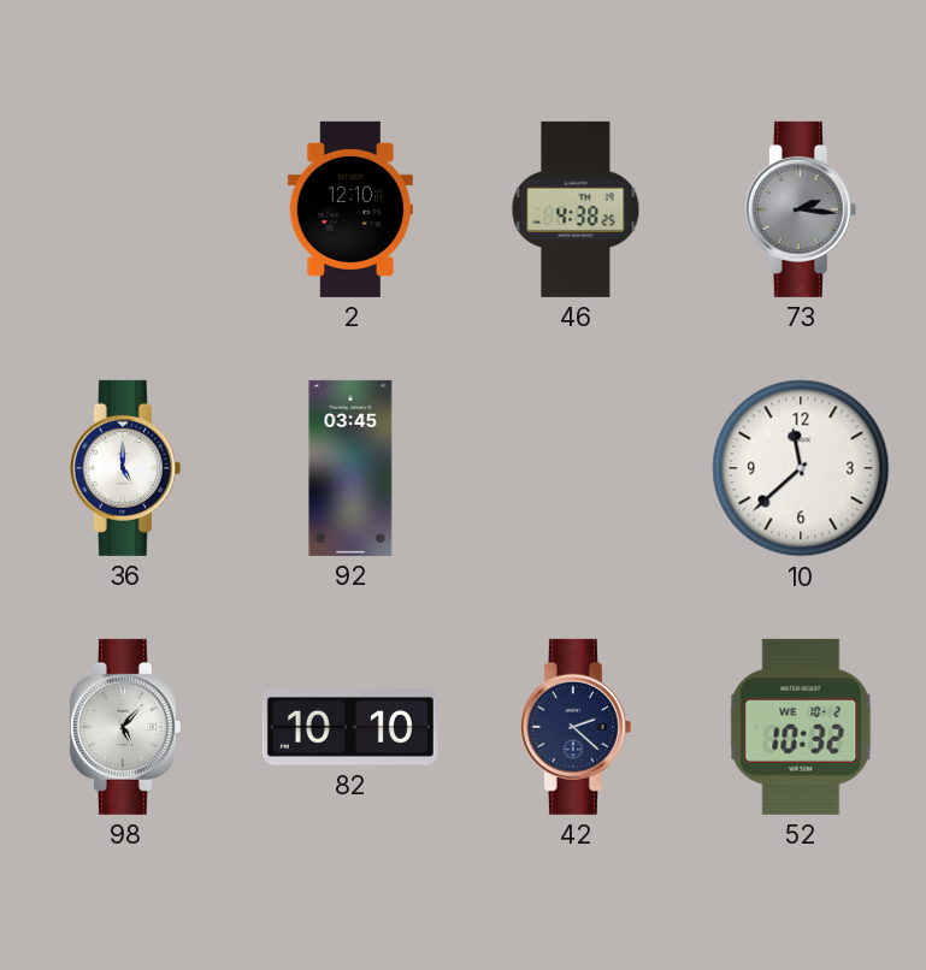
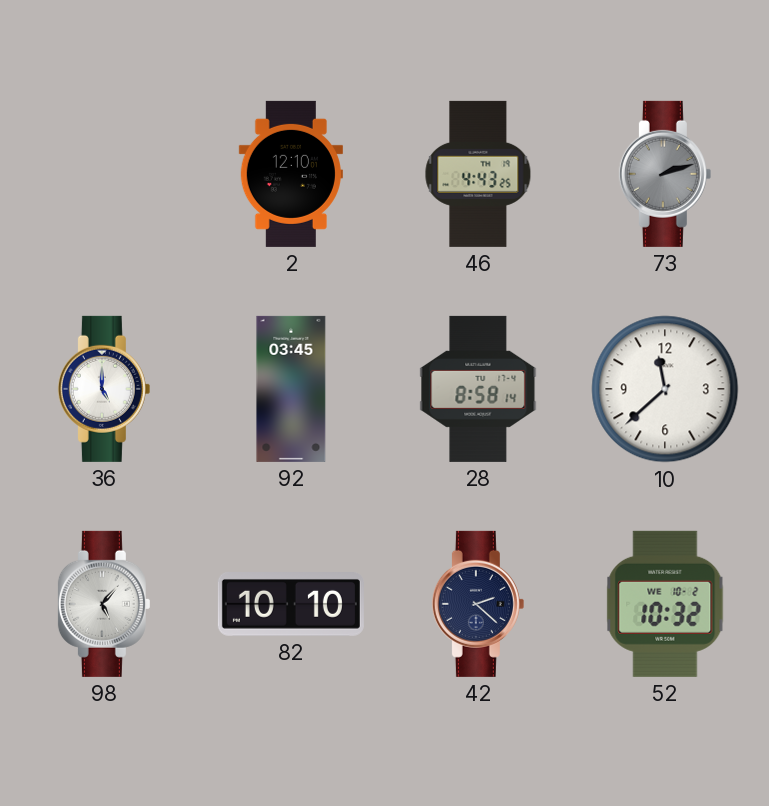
46: 4:38 -> 4:43 (478, 174)
73: 2:16 -> 2:12 (665, 174)
28: none -> 8:58 (478, 389)
